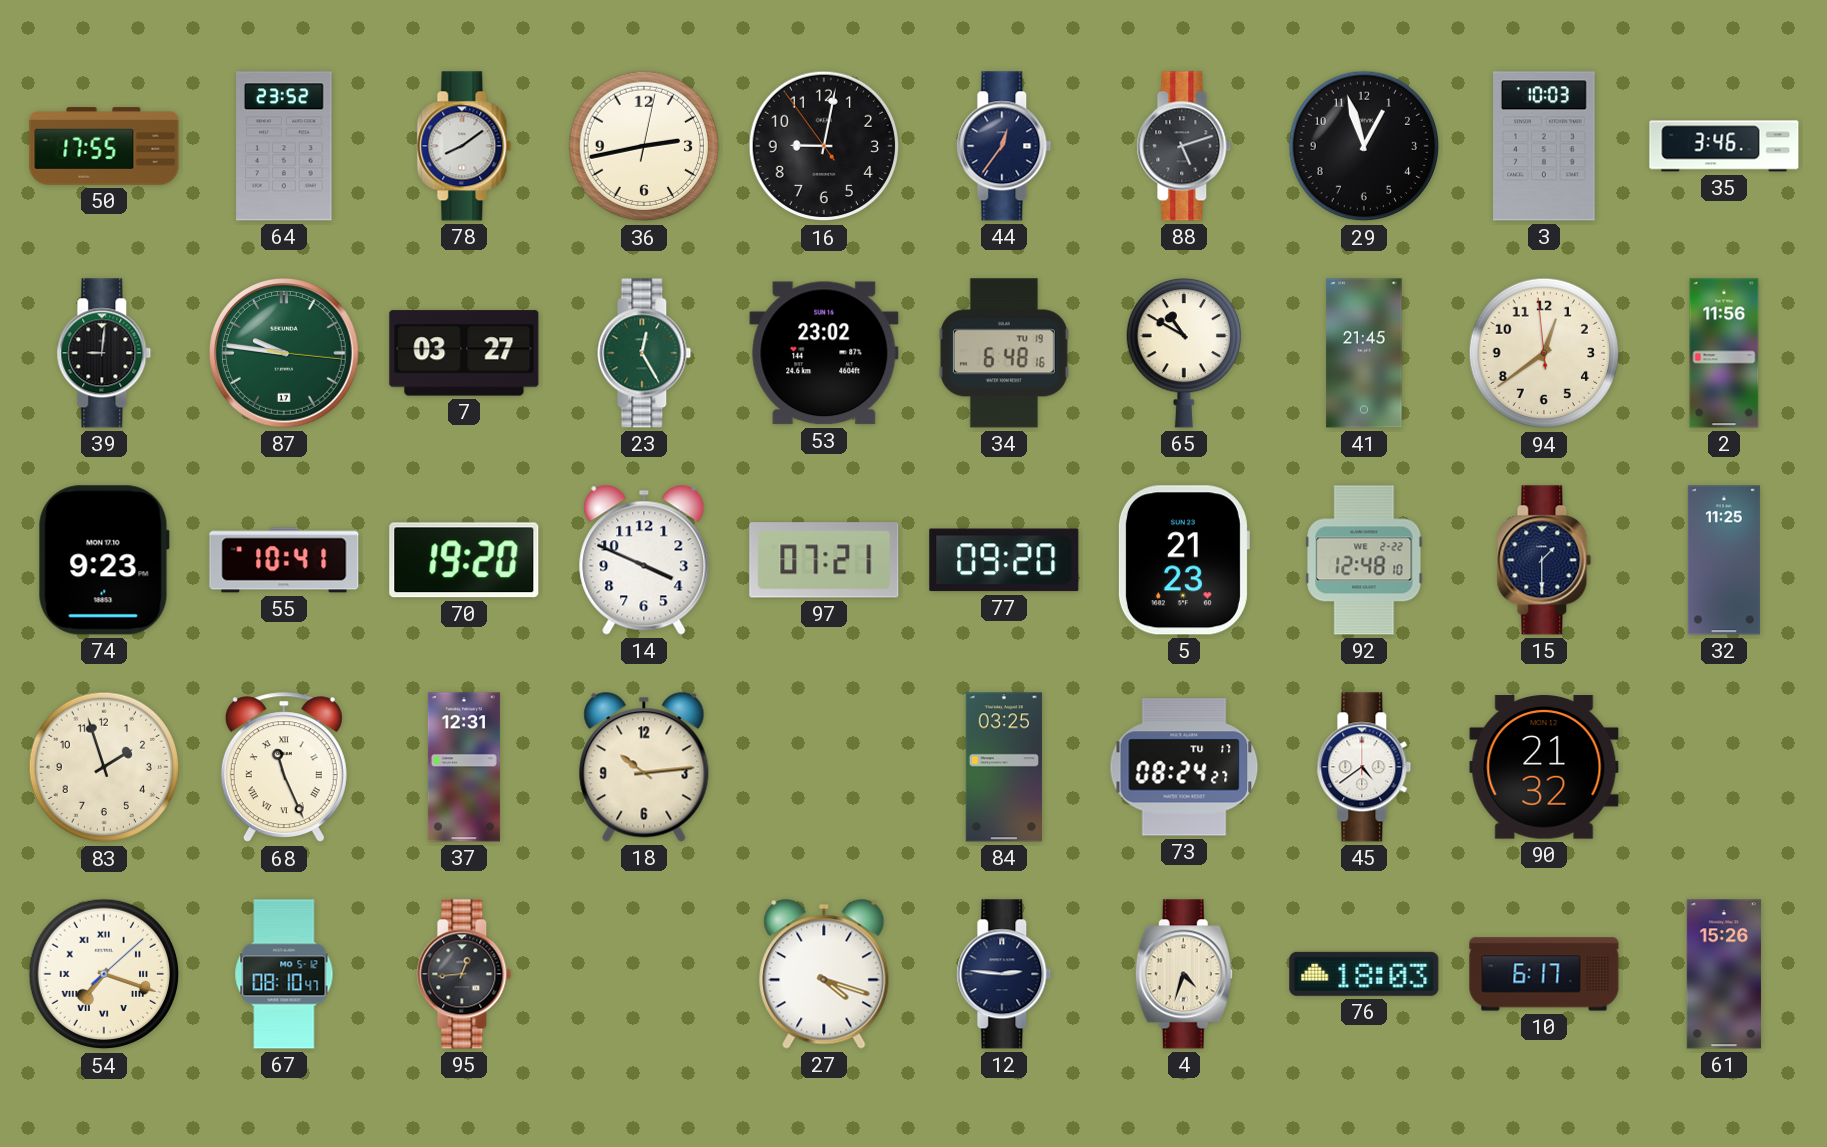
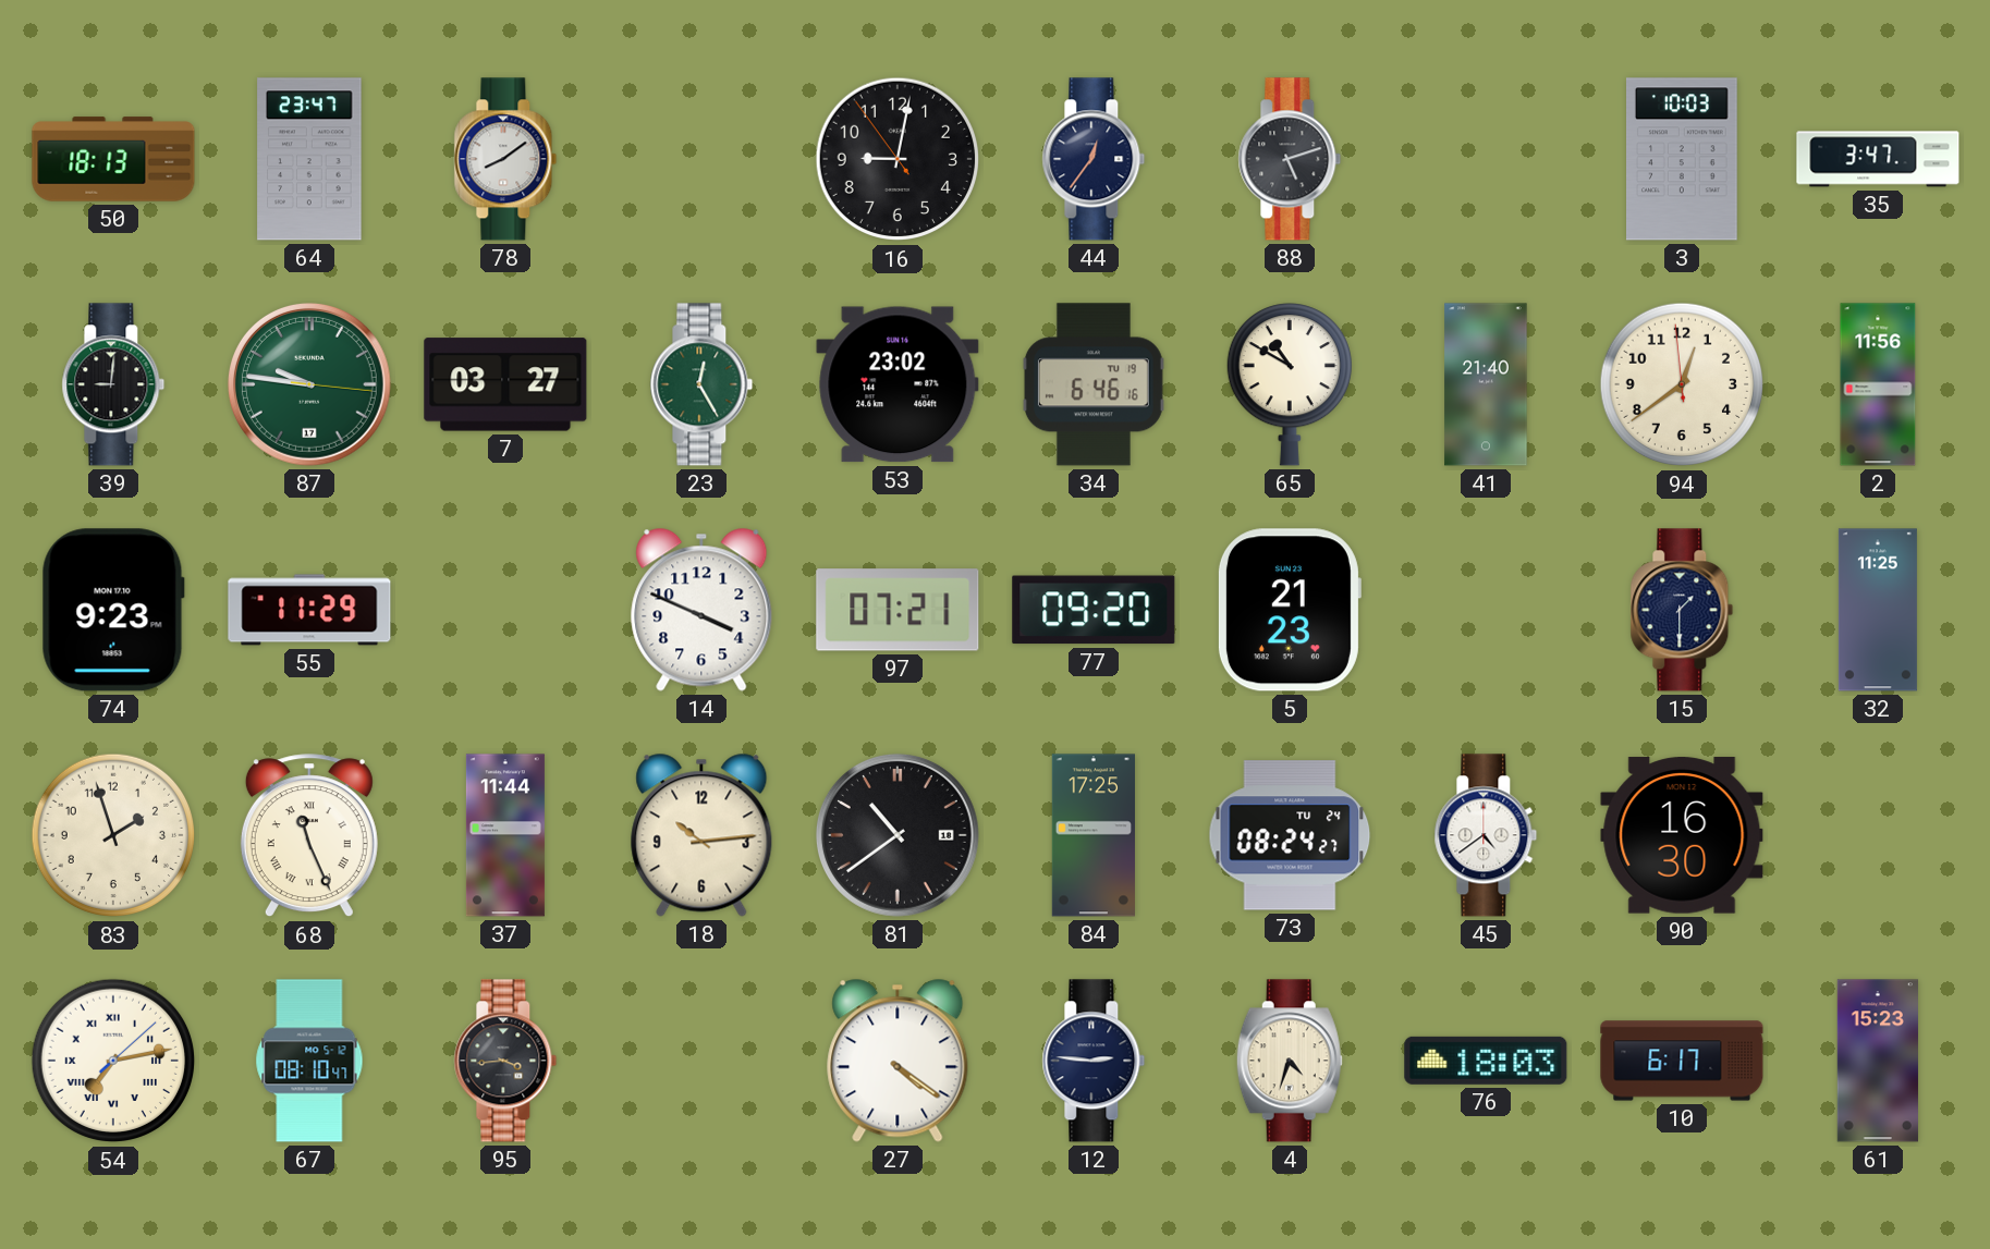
50: 17:55 -> 18:13 (113, 159)
64: 23:52 -> 23:47 (309, 159)
36: 2:43 -> none (644, 146)
29: 12:57 -> none (1364, 146)
35: 3:46 -> 3:47 (1878, 159)
34: 6:48 -> 6:46 (1094, 384)
41: 21:45 -> 21:40 (1486, 384)
55: 10:41 -> 11:29 (309, 610)
70: 19:20 -> none (464, 560)
92: 12:48 -> none (1364, 560)
37: 12:31 -> 11:44 (505, 835)
81: none -> 10:39 (898, 835)
84: 03:25 -> 17:25 (1094, 835)
73 date: TU 17 -> TU 24 (1290, 835)
90: 21:32 -> 16:30 (1682, 835)
54: 7:18 -> 7:13 (113, 1061)
95: 12:44 -> 3:44 (505, 1061)
27: 4:18 -> 4:21 (898, 1061)
61: 15:26 -> 15:23 (1878, 1061)
